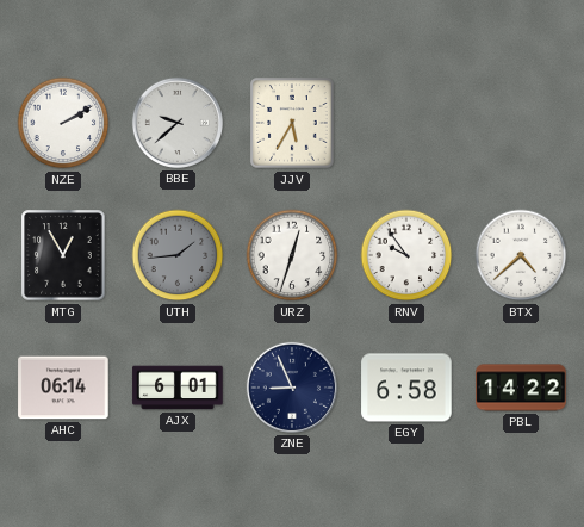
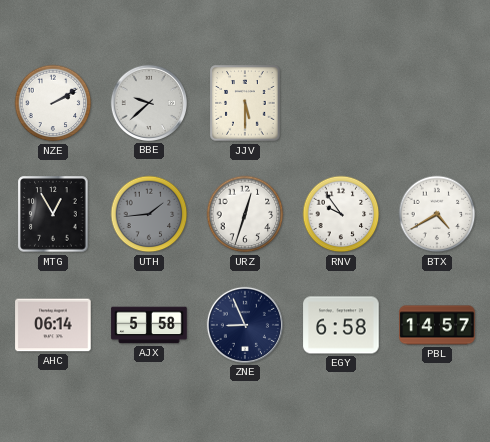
JJV: 5:35 -> 5:30 (245, 103)
BTX: 4:38 -> 4:40 (437, 214)
AJX: 6:01 -> 5:58 (149, 325)
PBL: 14:22 -> 14:57 (437, 325)
